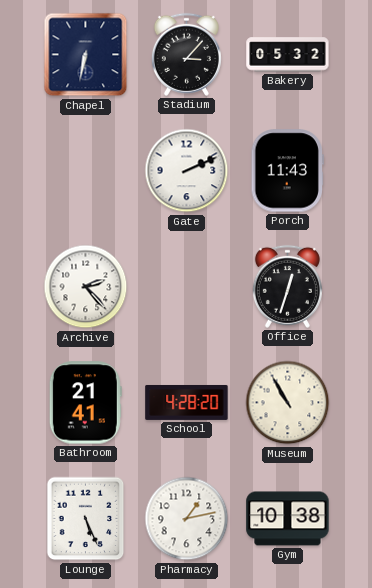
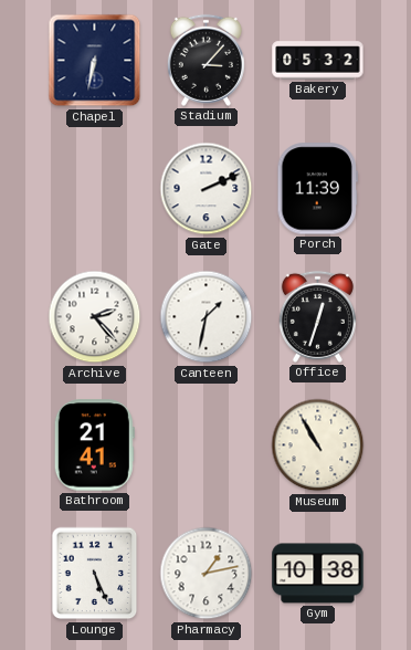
Porch: 11:43 -> 11:39 (317, 189)
Canteen: none -> 1:32 (207, 317)
School: 4:28 -> none (187, 402)
